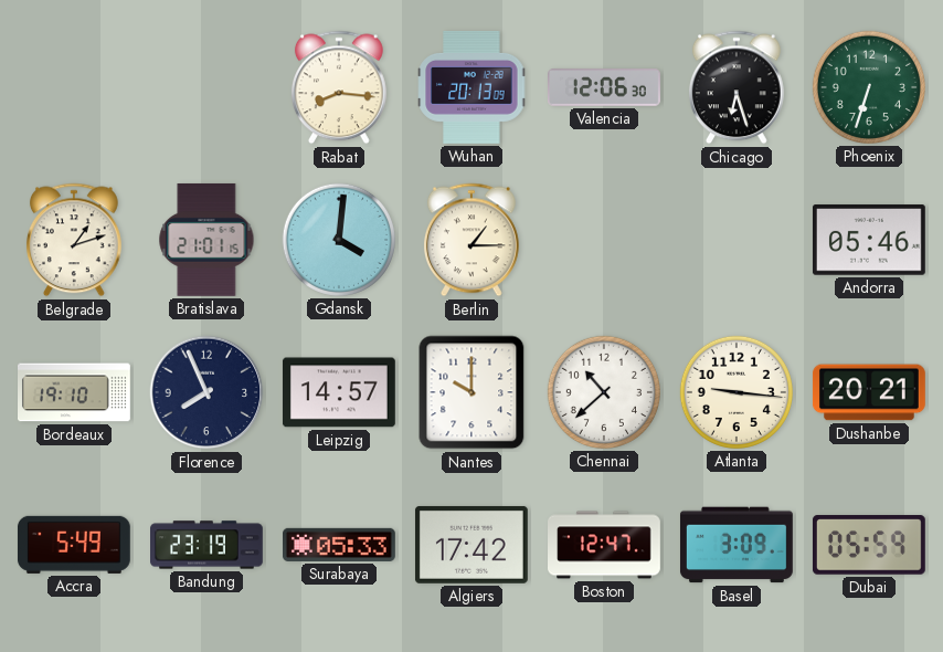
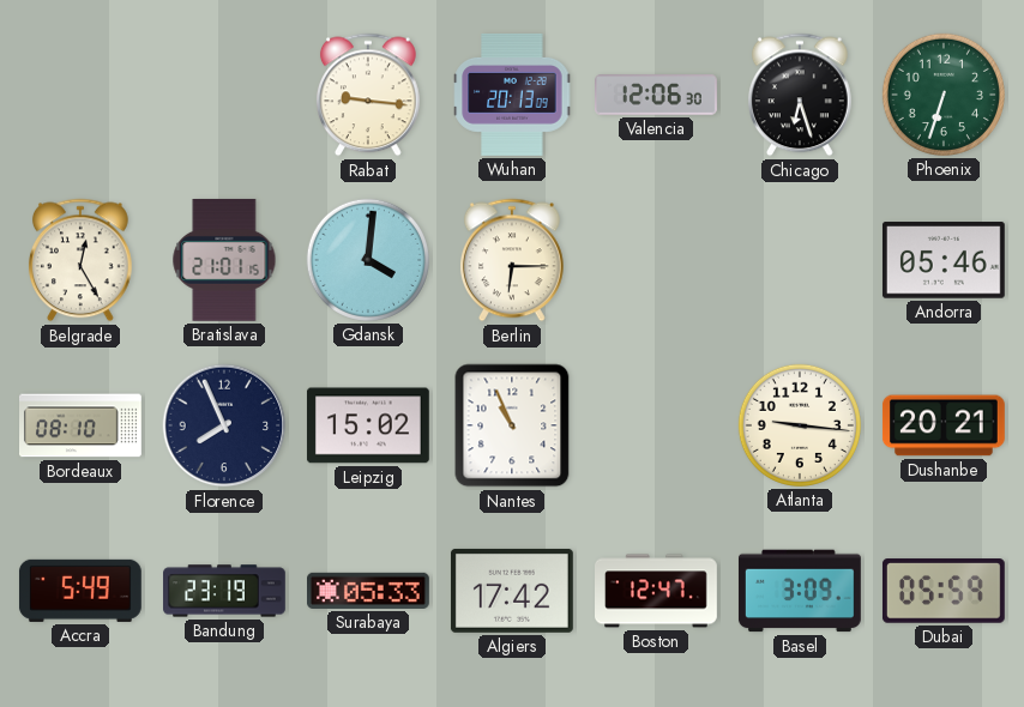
Rabat: 8:16 -> 9:16 (368, 95)
Belgrade: 1:12 -> 12:25 (80, 260)
Berlin: 1:15 -> 6:15 (512, 260)
Bordeaux: 19:10 -> 08:10 (82, 425)
Leipzig: 14:57 -> 15:02 (368, 425)
Nantes: 10:00 -> 10:56 (512, 425)
Chennai: 10:38 -> none (604, 392)
